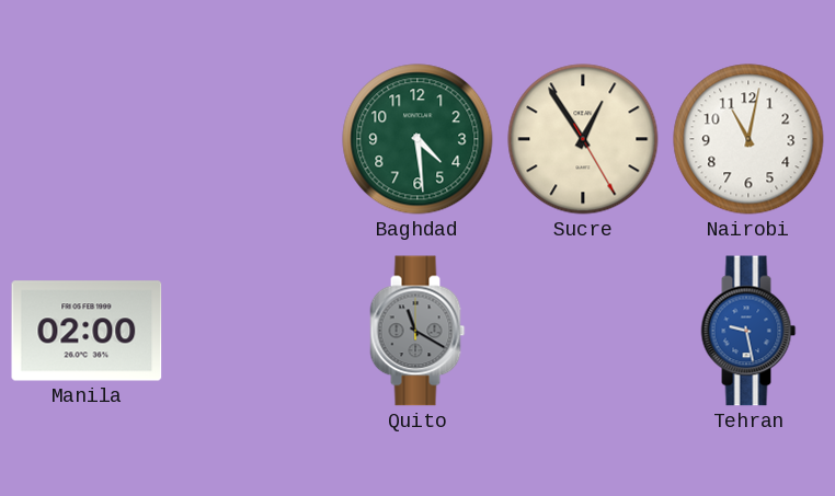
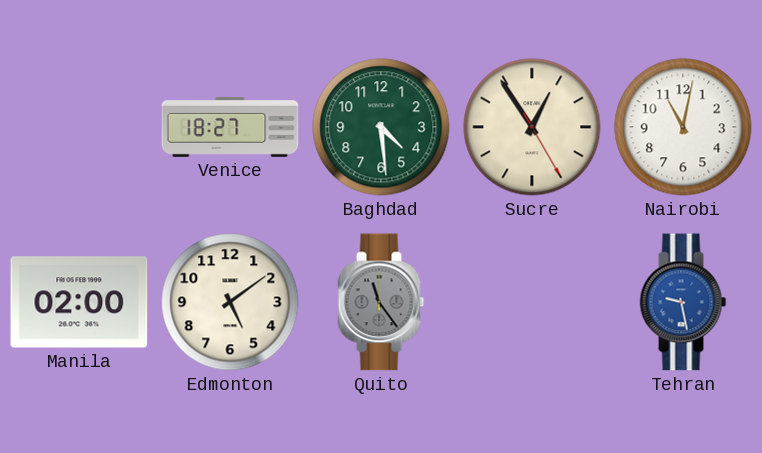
Venice: none -> 18:27 (230, 127)
Edmonton: none -> 5:09 (230, 302)
Quito: 11:20 -> 11:24 (381, 302)
